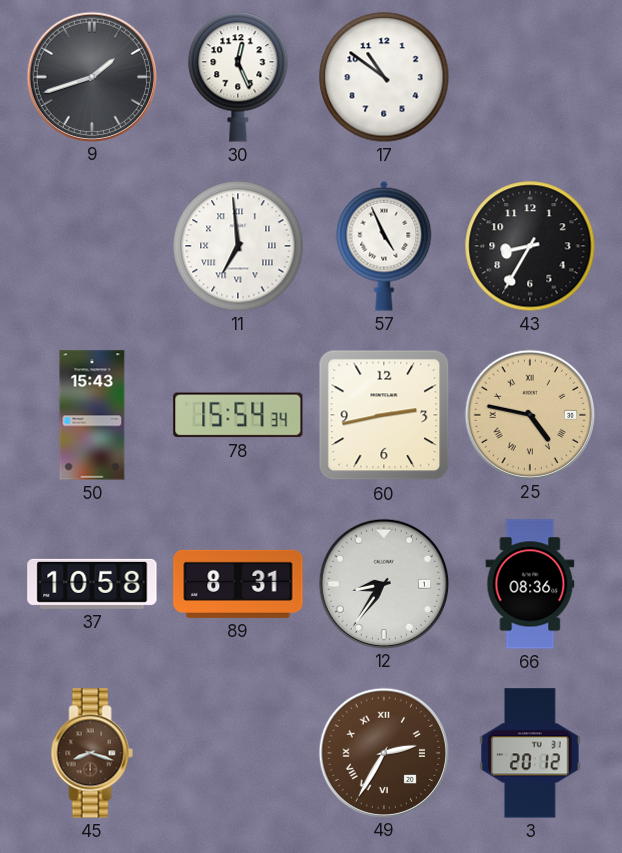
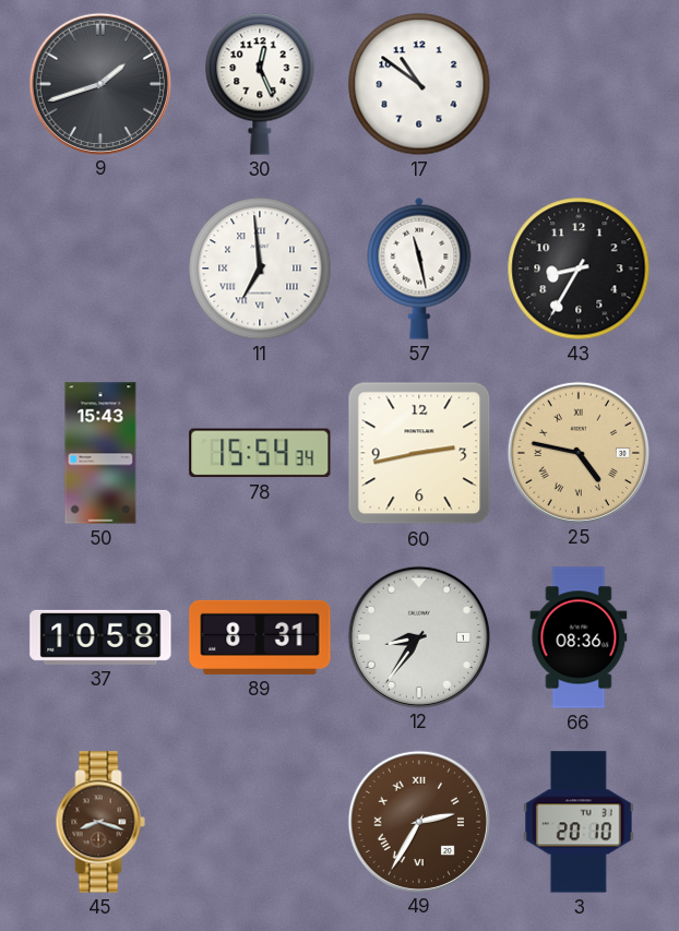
57: 4:56 -> 11:28 (419, 268)
3: 20:12 -> 20:10 (580, 822)
